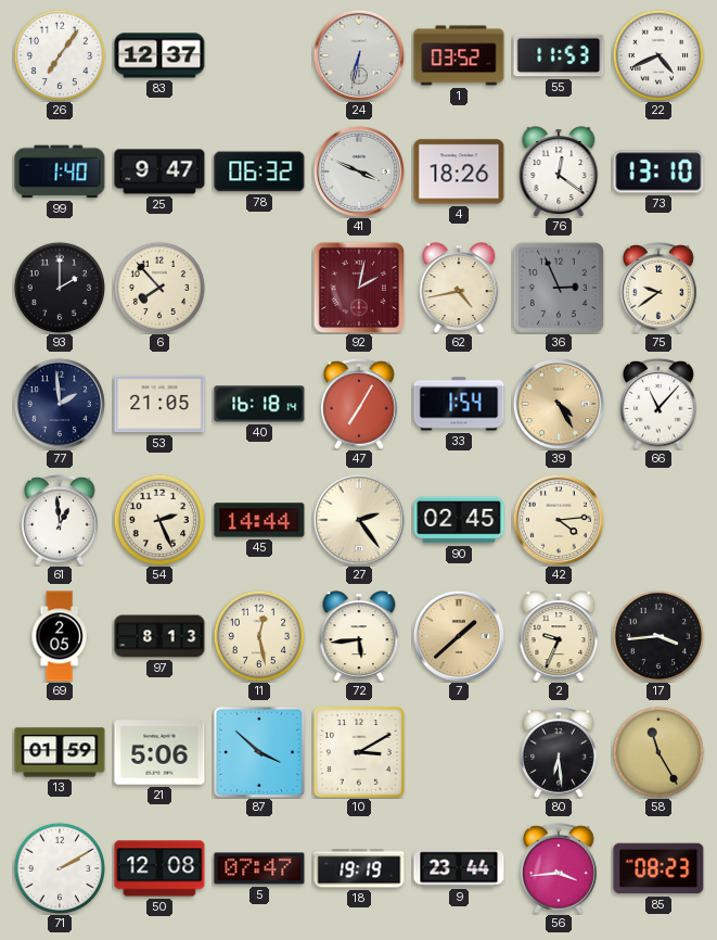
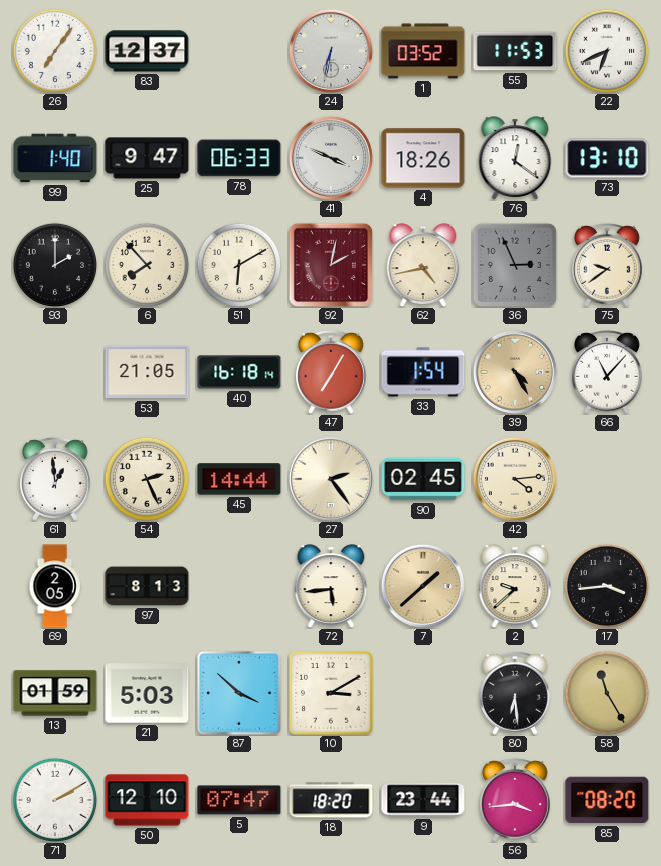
22: 4:41 -> 6:41 (606, 50)
78: 06:32 -> 06:33 (239, 158)
51: none -> 6:10 (238, 264)
77: 1:59 -> none (60, 404)
11: 12:28 -> none (258, 635)
2: 9:34 -> 9:38 (515, 586)
21: 5:06 -> 5:03 (147, 693)
50: 12:08 -> 12:10 (147, 800)
18: 19:19 -> 18:20 (331, 800)
85: 08:23 -> 08:20 (607, 800)
